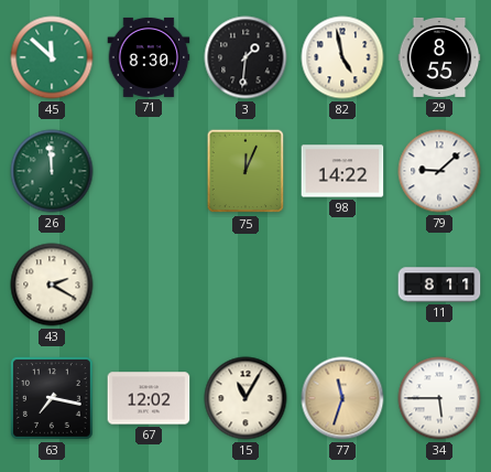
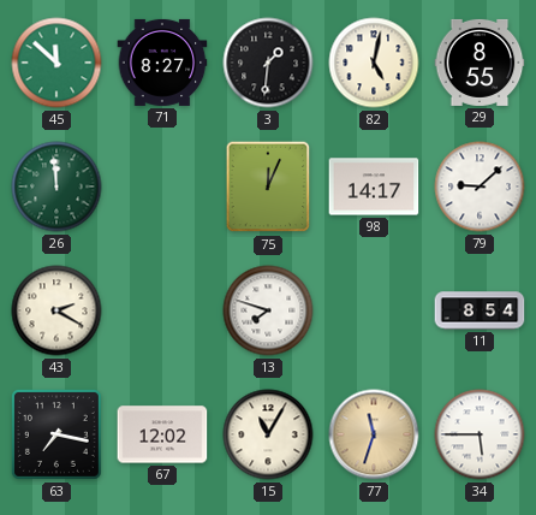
71: 8:30 -> 8:27 (162, 63)
82: 4:58 -> 5:02 (374, 63)
98: 14:22 -> 14:17 (374, 187)
13: none -> 7:48 (268, 310)
11: 8:11 -> 8:54 (480, 310)
